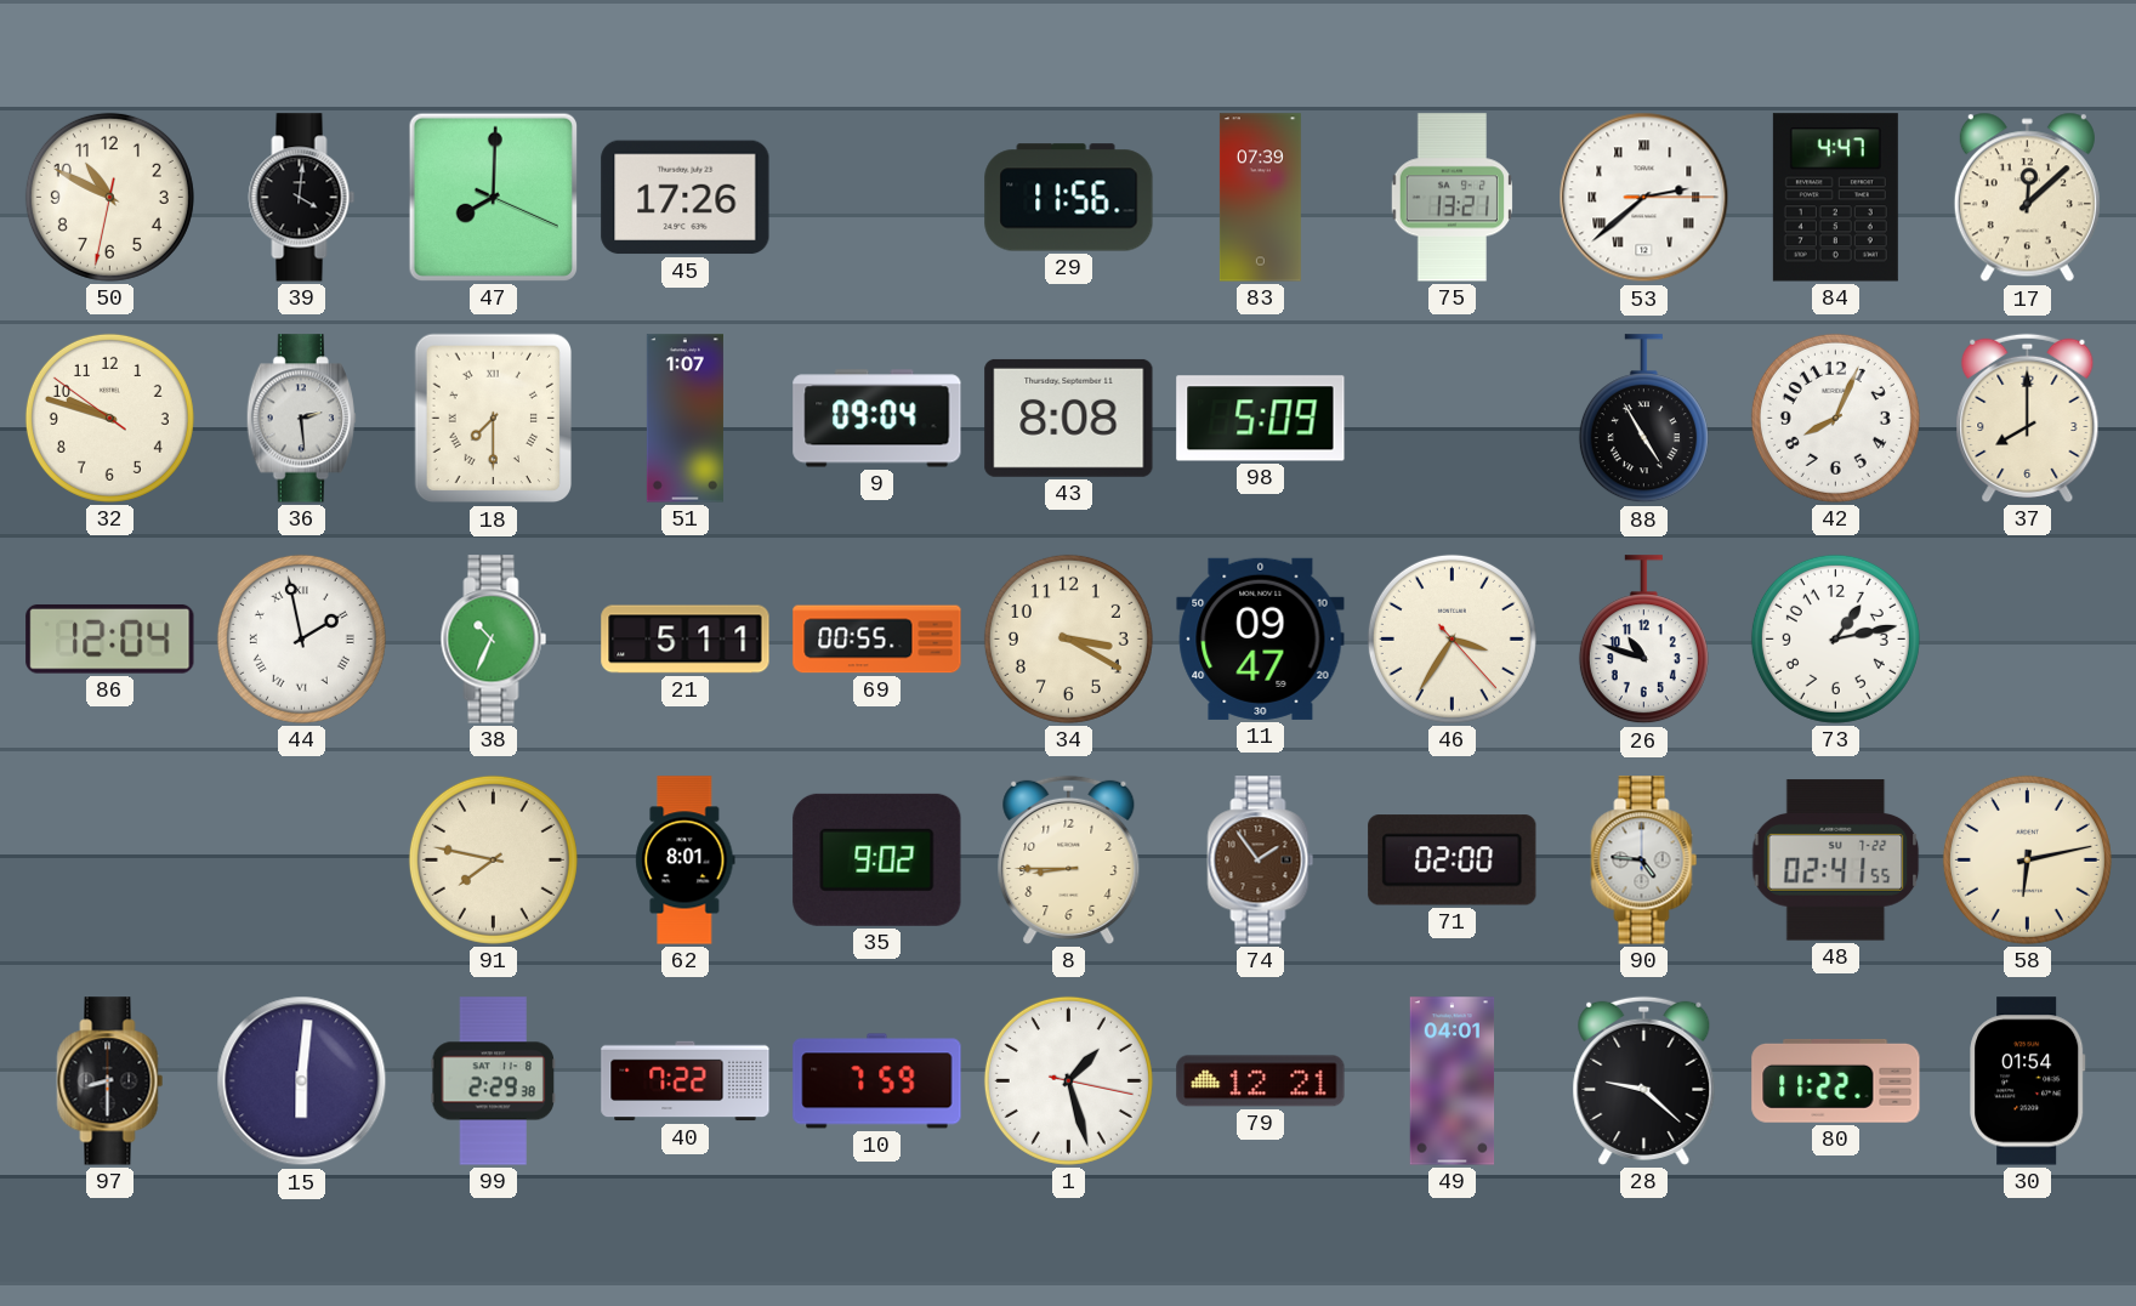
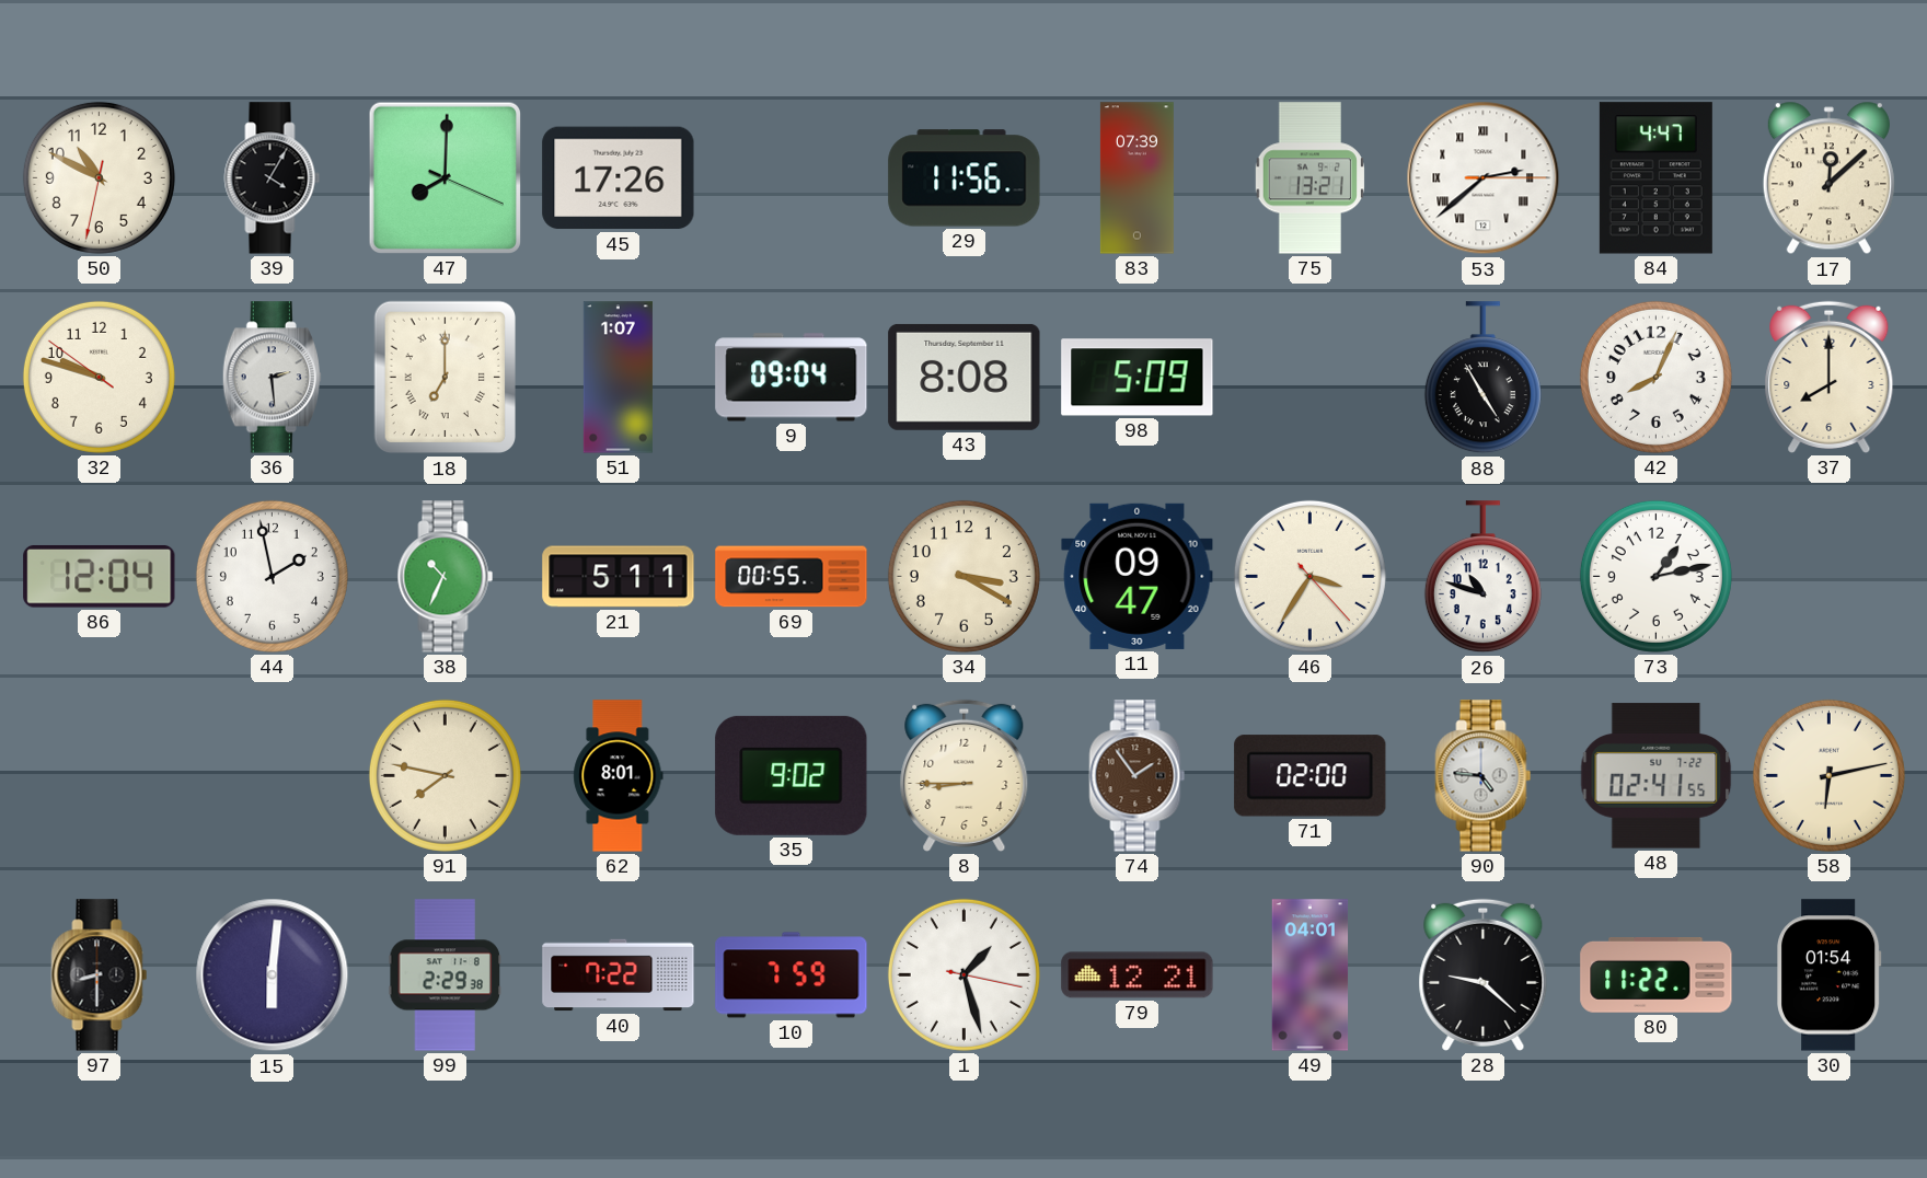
39: 4:01 -> 4:05 (273, 178)
18: 7:30 -> 7:00 (445, 378)
44 numerals: Roman -> Arabic (272, 576)
